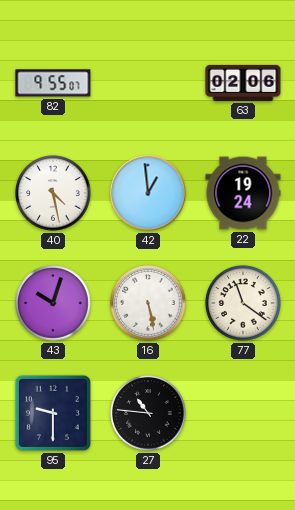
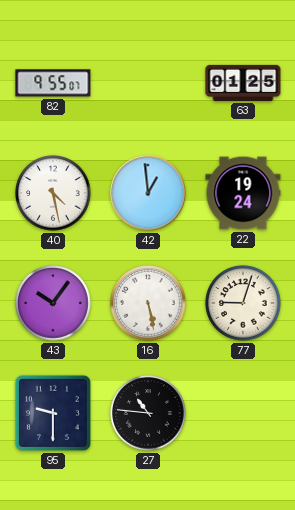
63: 02:06 -> 01:25 (243, 83)
43: 10:03 -> 10:06 (53, 303)
77: 11:21 -> 9:03 (243, 303)
